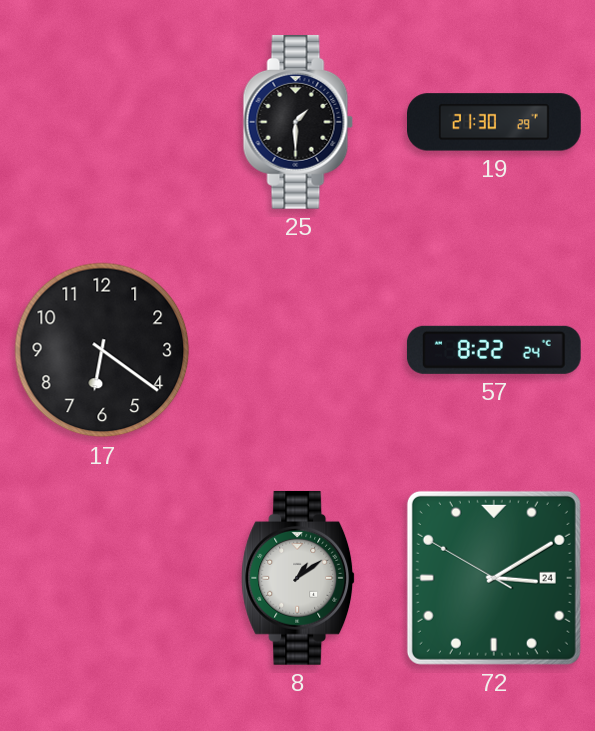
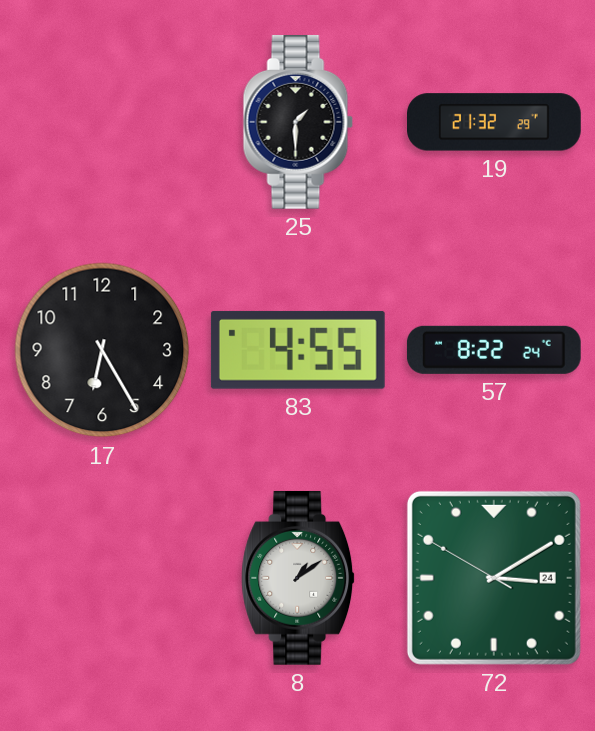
19: 21:30 -> 21:32 (495, 122)
17: 6:21 -> 6:25 (102, 350)
83: none -> 4:55 (298, 350)
